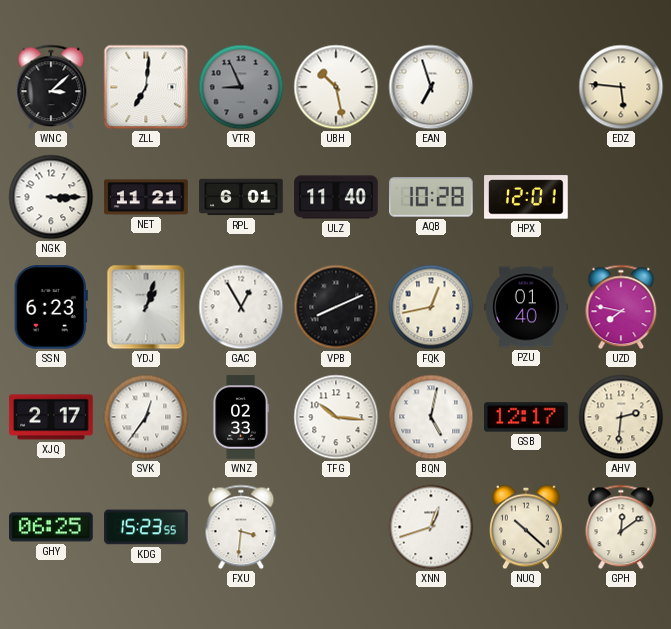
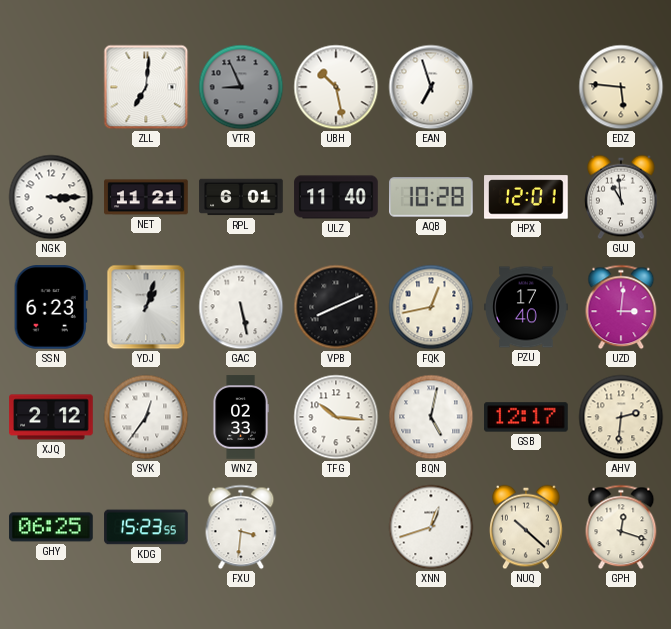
WNC: 3:08 -> none (51, 87)
GUJ: none -> 10:59 (621, 197)
GAC: 12:55 -> 5:28 (241, 307)
PZU: 01:40 -> 17:40 (526, 307)
UZD: 7:47 -> 3:01 (621, 307)
XJQ: 2:17 -> 2:12 (51, 417)
GPH: 12:09 -> 12:18 (621, 527)
